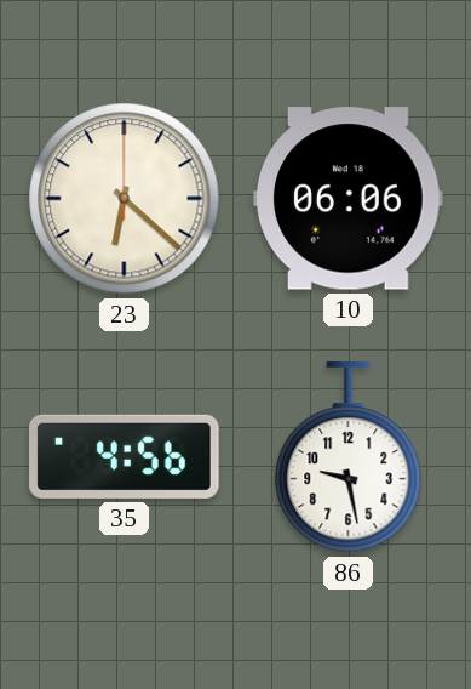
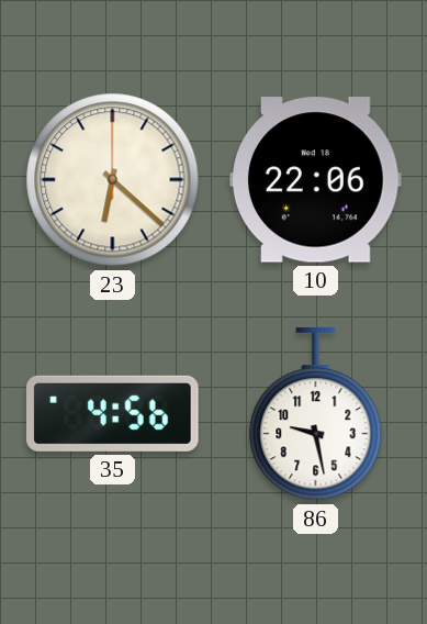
10: 06:06 -> 22:06 (316, 180)
